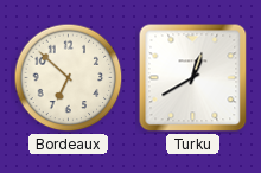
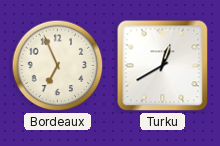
Bordeaux: 6:52 -> 6:56 (58, 66)
